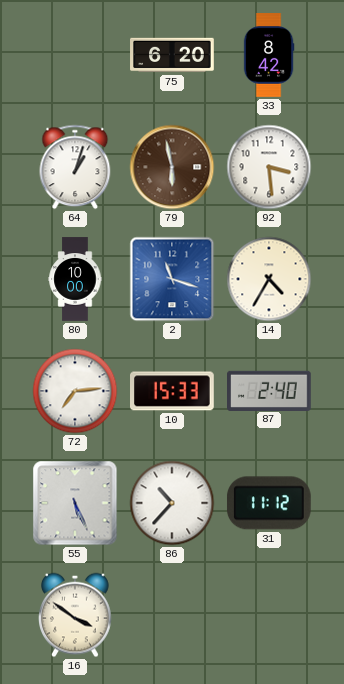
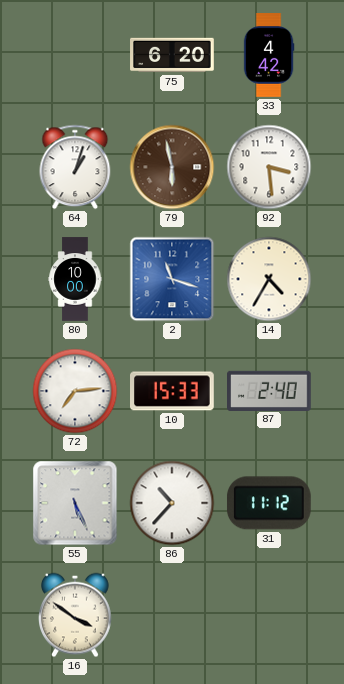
33: 8:42 -> 4:42 (269, 55)
